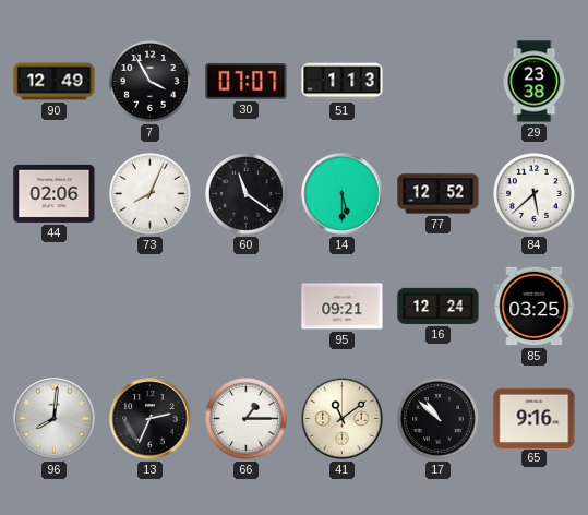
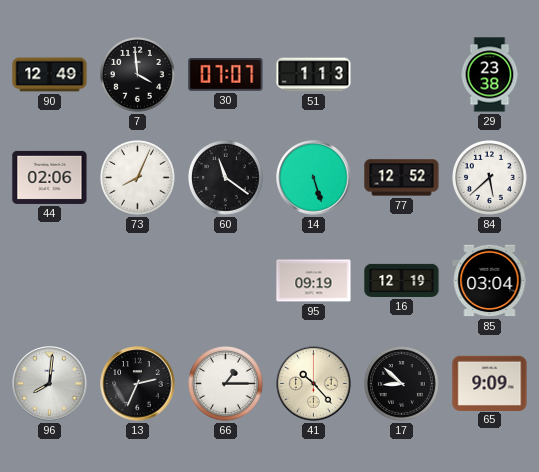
7: 3:55 -> 3:59 (138, 75)
14: 5:30 -> 5:27 (314, 178)
95: 09:21 -> 09:19 (314, 281)
16: 12:24 -> 12:19 (402, 280)
85: 03:25 -> 03:04 (490, 281)
41: 11:09 -> 10:23 (314, 384)
17: 10:52 -> 8:52 (402, 384)
65: 9:16 -> 9:09 (490, 383)
